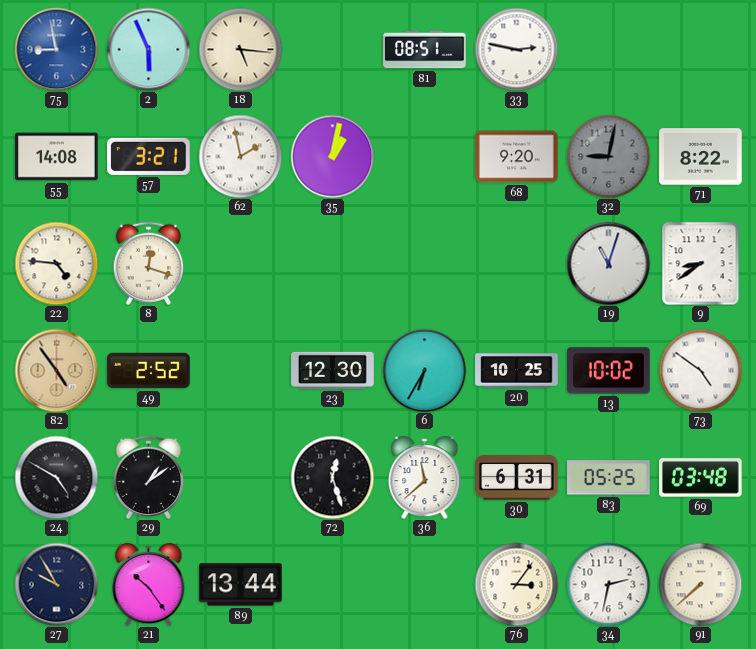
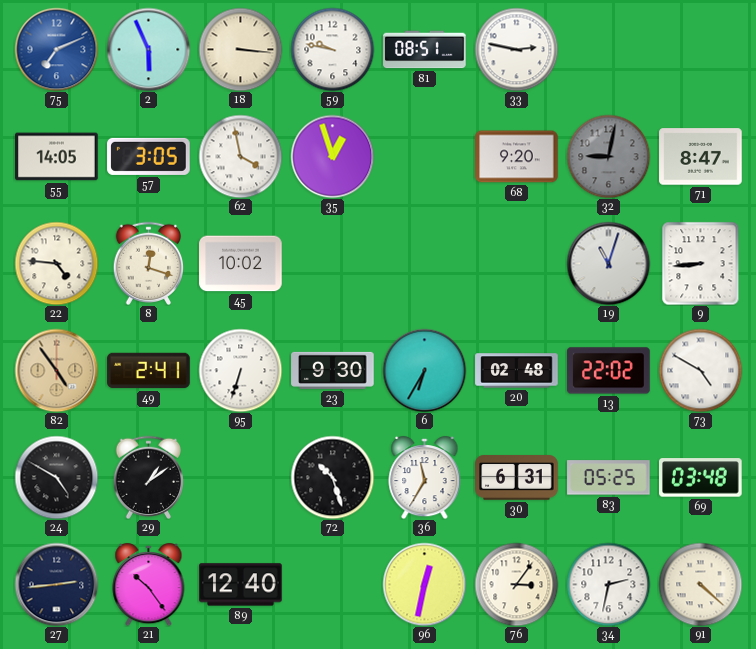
75: 8:58 -> 7:11 (56, 49)
18: 5:16 -> 3:16 (240, 49)
59: none -> 9:47 (332, 49)
55: 14:08 -> 14:05 (57, 157)
57: 3:21 -> 3:05 (149, 156)
62: 1:58 -> 3:58 (240, 156)
35: 1:02 -> 12:57 (332, 156)
71: 8:22 -> 8:47 (701, 157)
45: none -> 10:02 (241, 264)
9: 8:39 -> 8:44 (701, 263)
49: 2:52 -> 2:41 (149, 371)
95: none -> 6:33 (240, 370)
23: 12:30 -> 9:30 (333, 370)
20: 10:25 -> 02:48 (517, 371)
13: 10:02 -> 22:02 (609, 371)
73: 4:51 -> 4:50 (700, 370)
72: 12:27 -> 10:27 (332, 477)
36: 11:38 -> 11:35 (425, 478)
27: 9:55 -> 2:44 (56, 584)
89: 13:44 -> 12:40 (241, 585)
96: none -> 12:32 (424, 584)
91: 7:38 -> 4:22 (700, 584)
